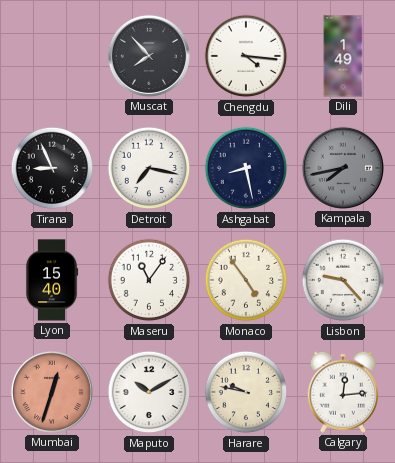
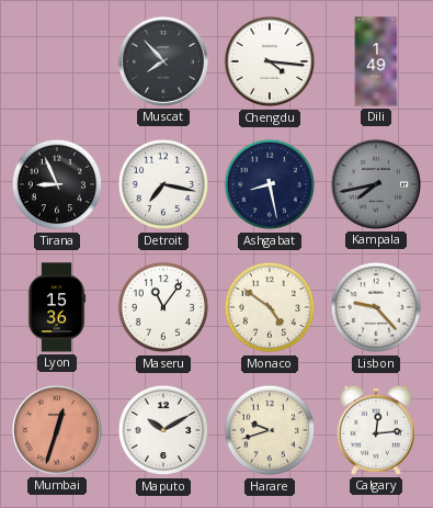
Lyon: 15:40 -> 15:36 (57, 307)
Monaco: 4:54 -> 4:51 (270, 307)
Harare: 9:47 -> 9:42 (270, 430)
